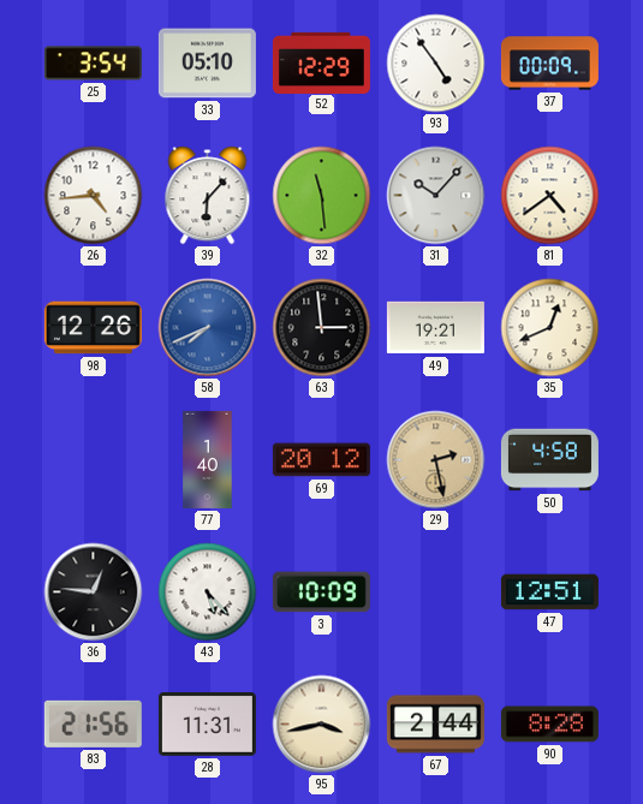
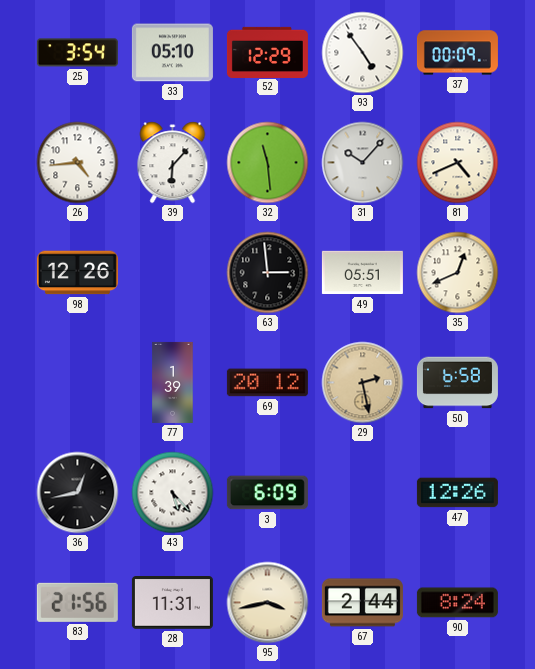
81: 4:39 -> 4:41 (458, 163)
58: 7:41 -> none (208, 328)
49: 19:21 -> 05:51 (362, 273)
77: 1:40 -> 1:39 (173, 382)
50: 4:58 -> 6:58 (457, 383)
36: 12:46 -> 12:43 (78, 493)
3: 10:09 -> 6:09 (267, 493)
47: 12:51 -> 12:26 (457, 493)
90: 8:28 -> 8:24 (457, 603)
